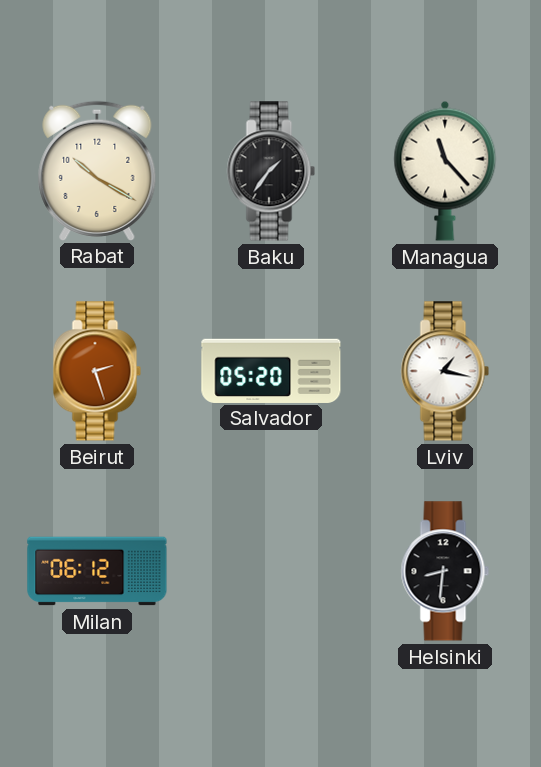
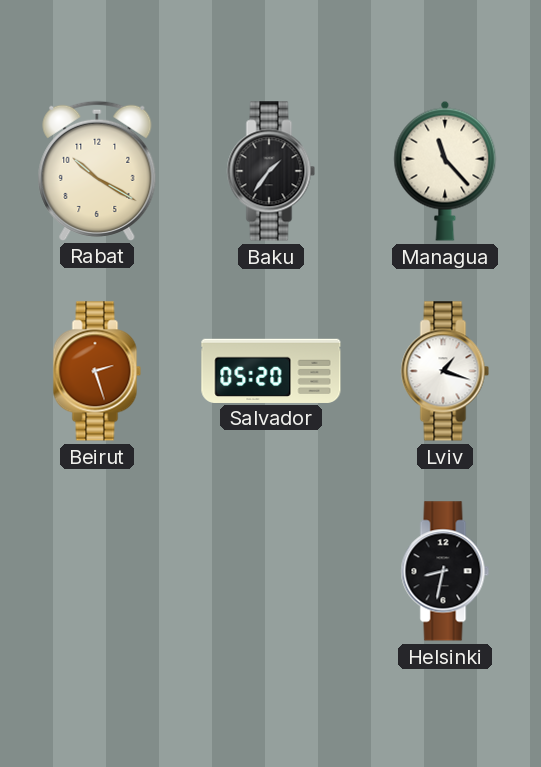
Lviv: 1:17 -> 1:18 (445, 371)
Milan: 06:12 -> none (97, 571)
Helsinki: 8:31 -> 8:32 (445, 571)
